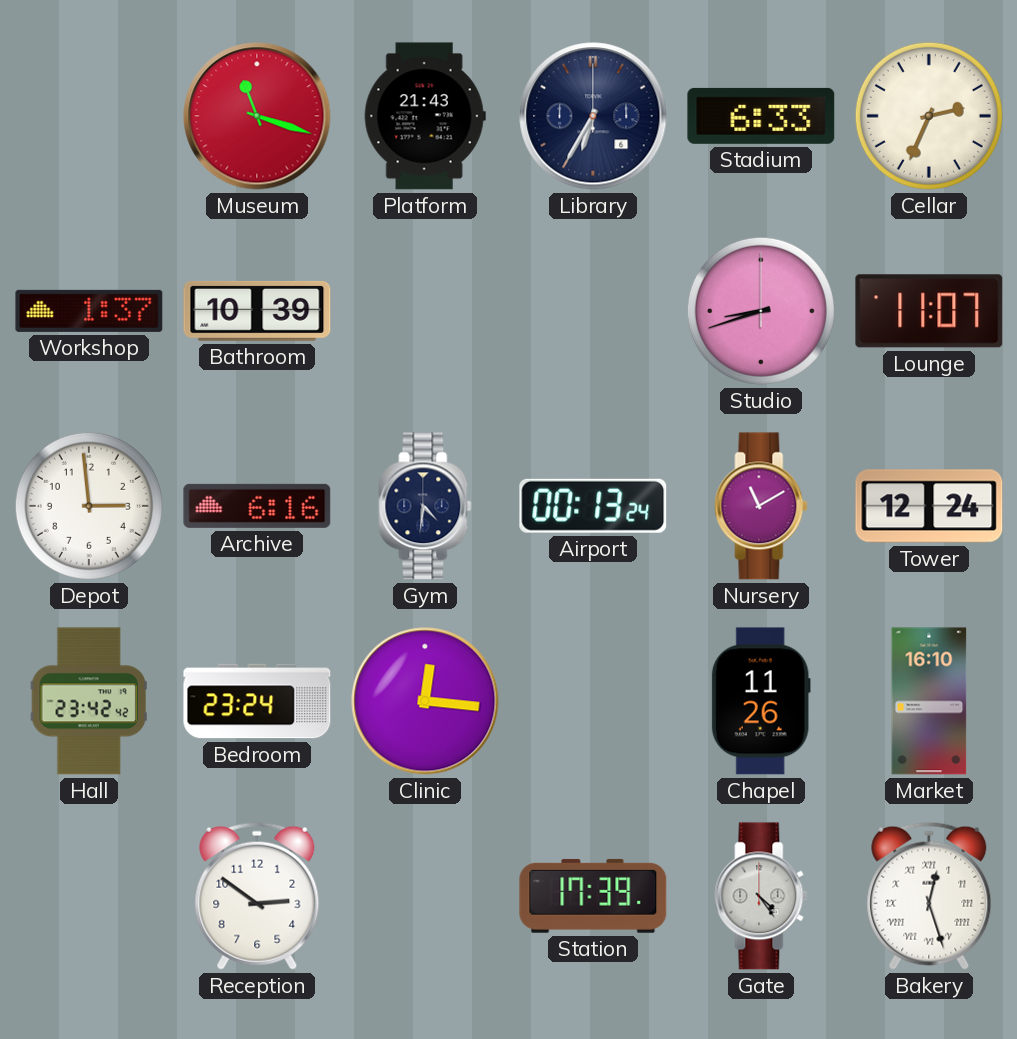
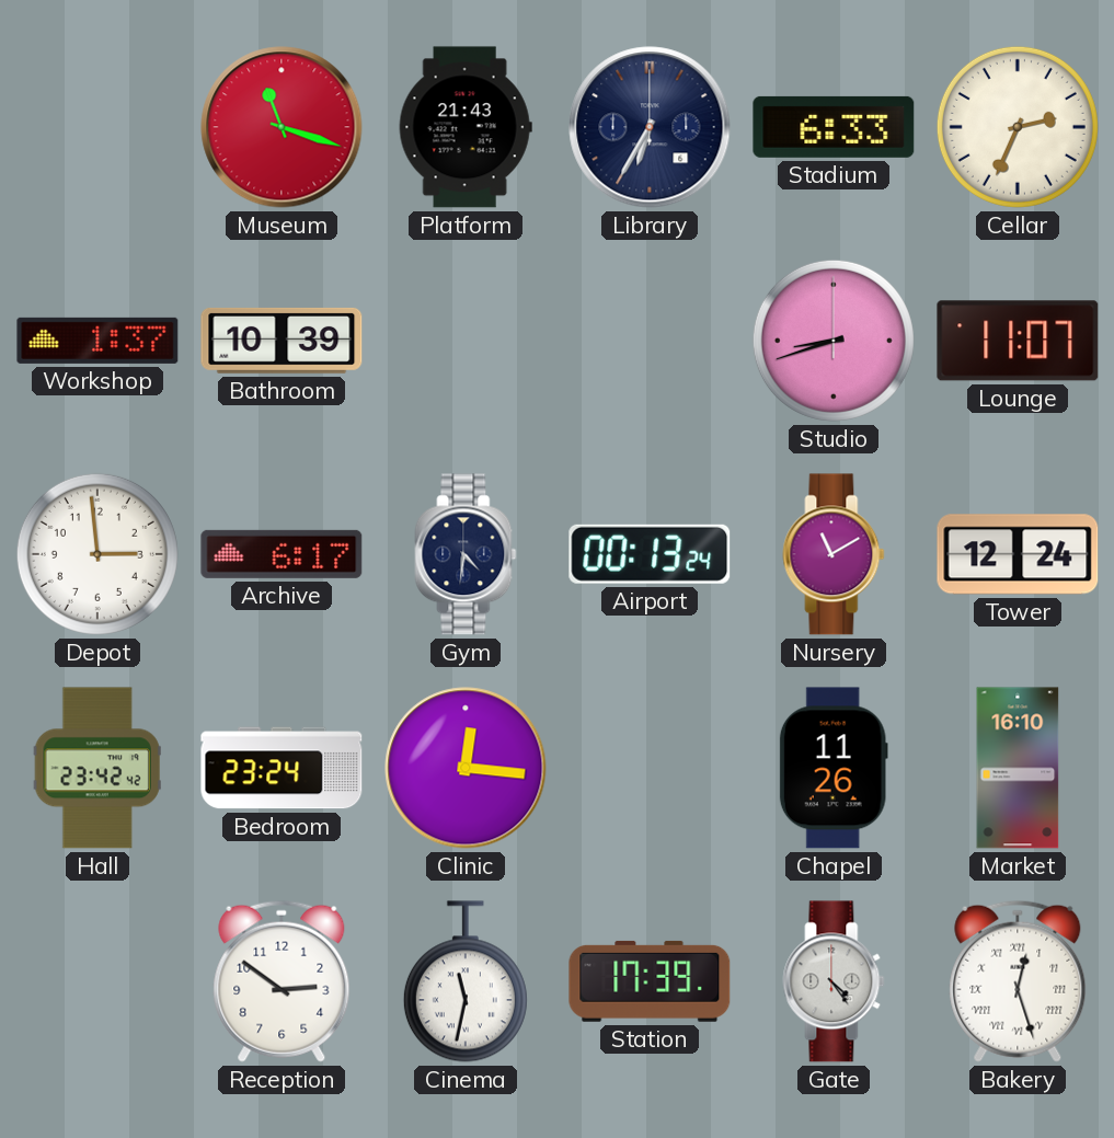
Archive: 6:16 -> 6:17 (282, 554)
Cinema: none -> 11:32 (466, 981)
